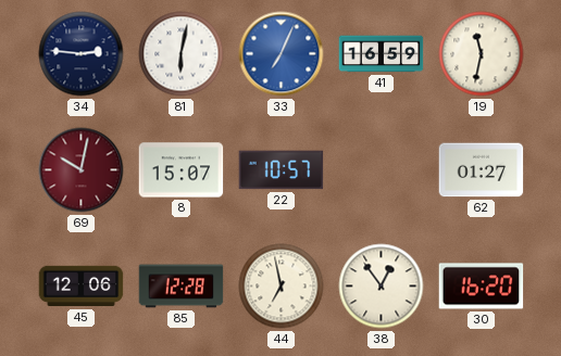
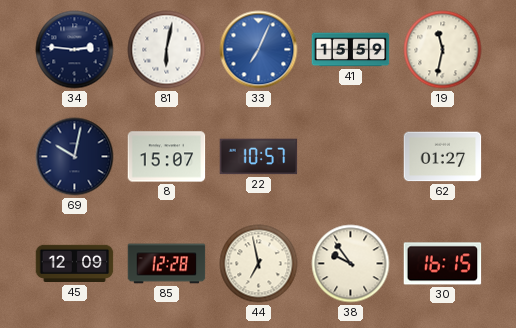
41: 16:59 -> 15:59 (351, 50)
69 dial: burgundy -> navy (75, 157)
45: 12:06 -> 12:09 (75, 264)
38: 12:54 -> 9:54 (351, 264)
30: 16:20 -> 16:15 (443, 264)
